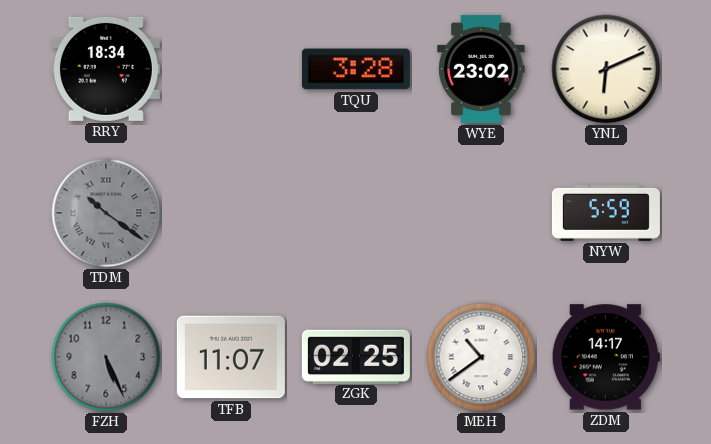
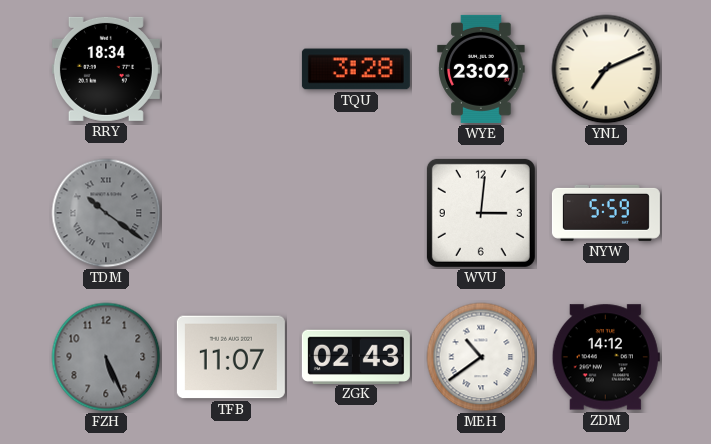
YNL: 6:11 -> 7:11 (606, 69)
WVU: none -> 3:01 (481, 213)
ZGK: 02:25 -> 02:43 (356, 356)
ZDM: 14:17 -> 14:12 (606, 357)
